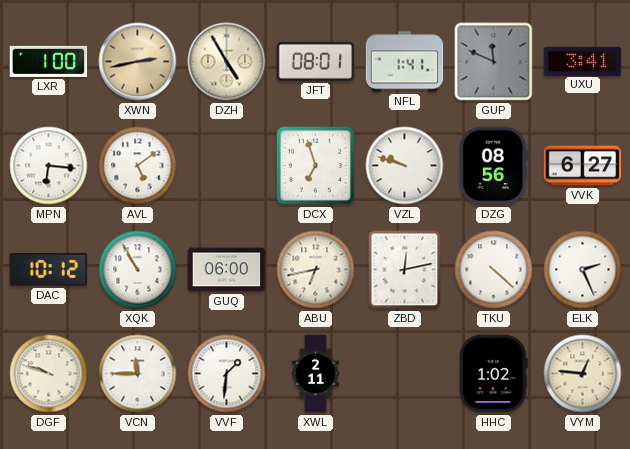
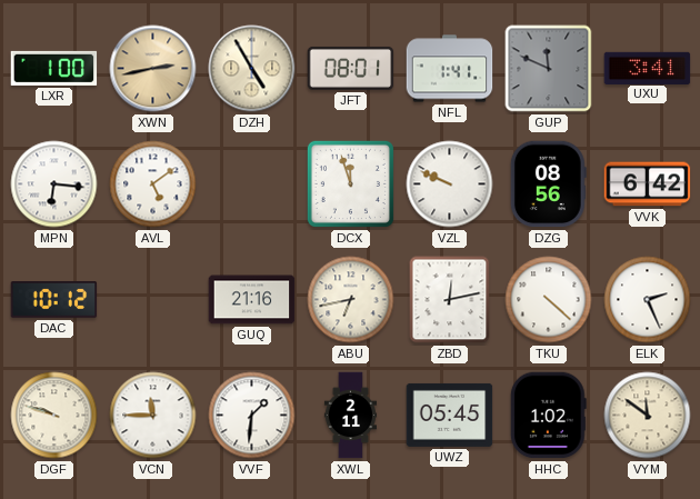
DCX: 6:57 -> 11:57 (350, 183)
VZL: 9:48 -> 9:49 (450, 184)
VVK: 6:27 -> 6:42 (648, 184)
XQK: 10:55 -> none (138, 270)
GUQ: 06:00 -> 21:16 (252, 300)
UWZ: none -> 05:45 (450, 415)
VYM: 12:46 -> 11:51 (648, 416)
